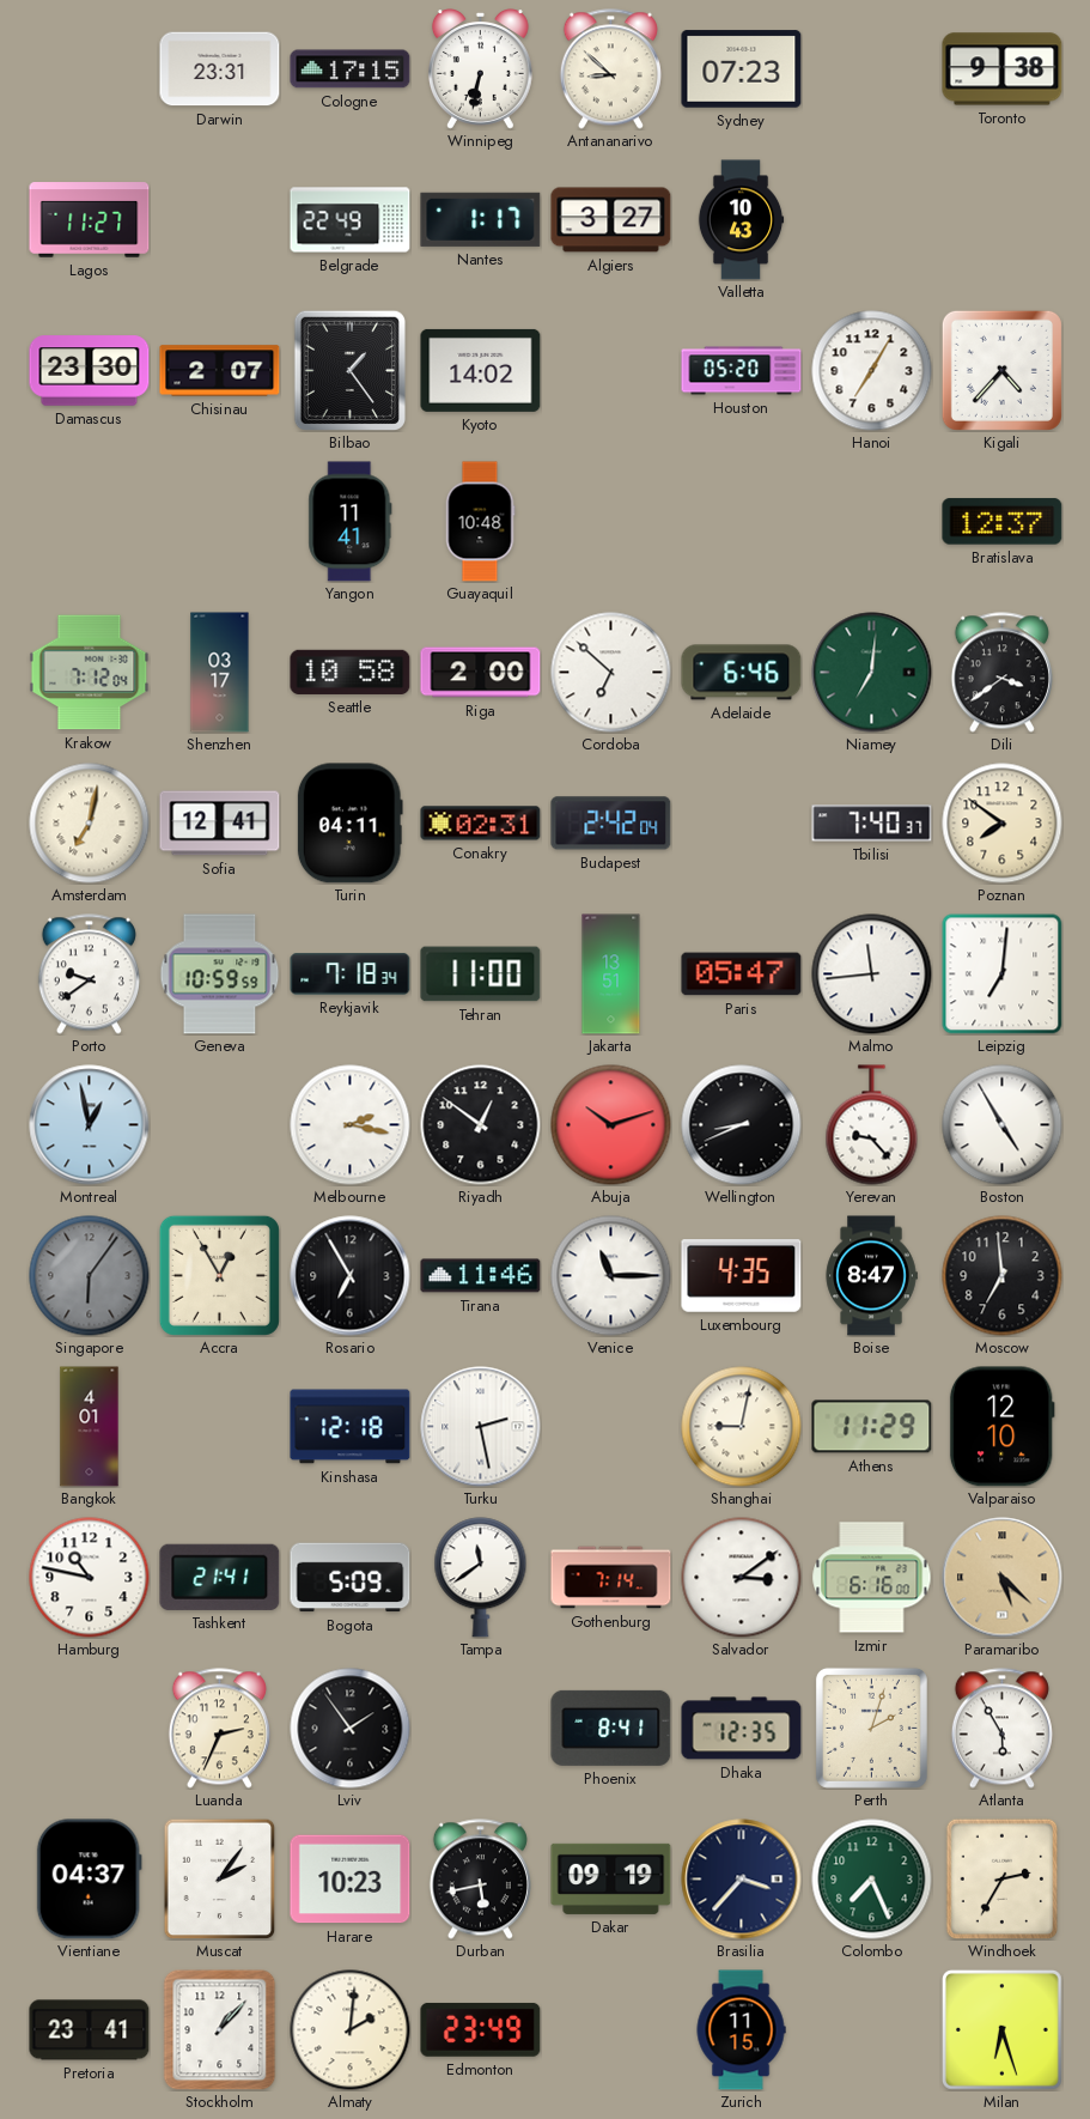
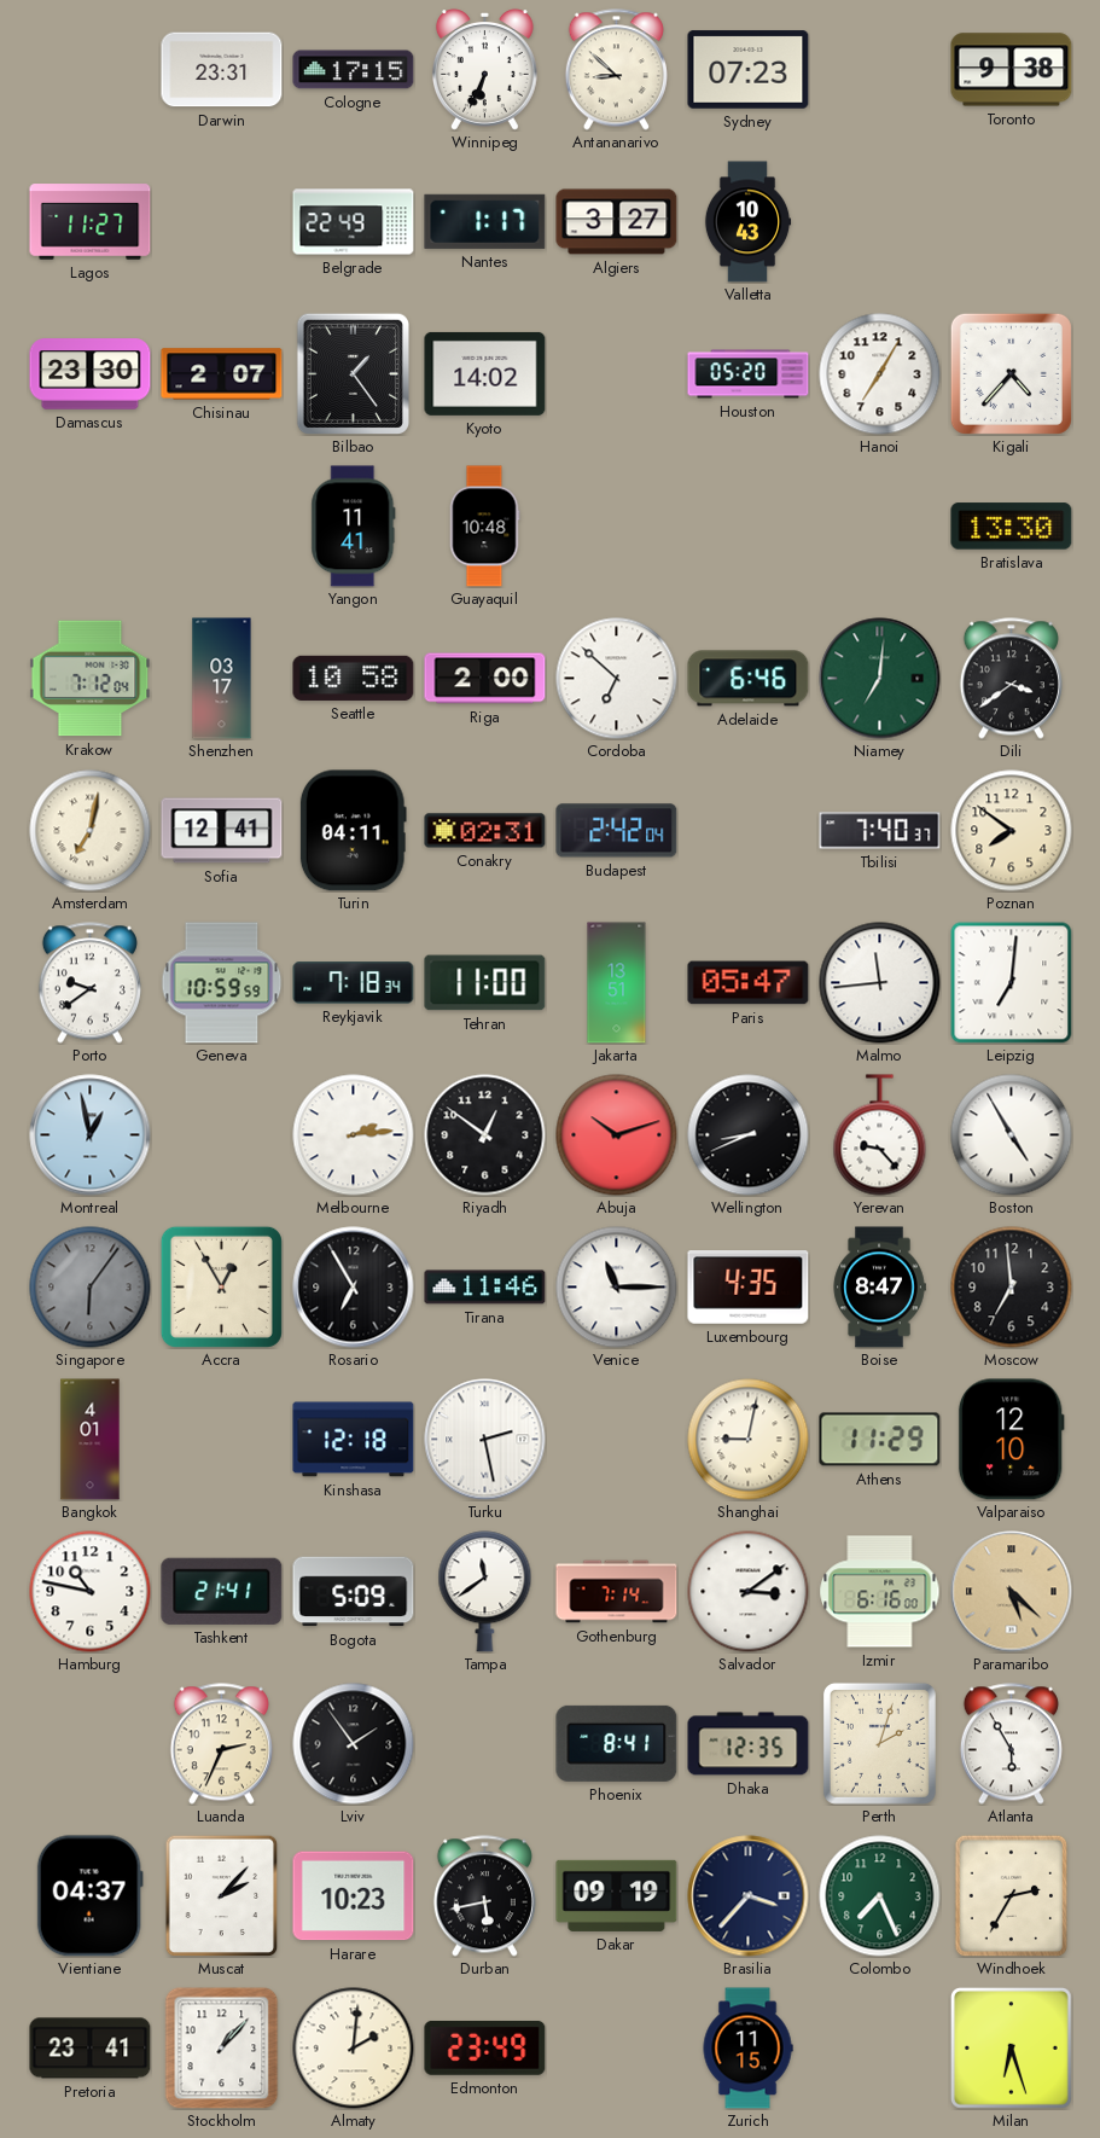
Winnipeg: 6:32 -> 6:34 (484, 70)
Bratislava: 12:37 -> 13:30 (1012, 527)
Melbourne: 2:17 -> 2:14 (354, 1135)
Muscat: 2:06 -> 2:07 (222, 1895)
